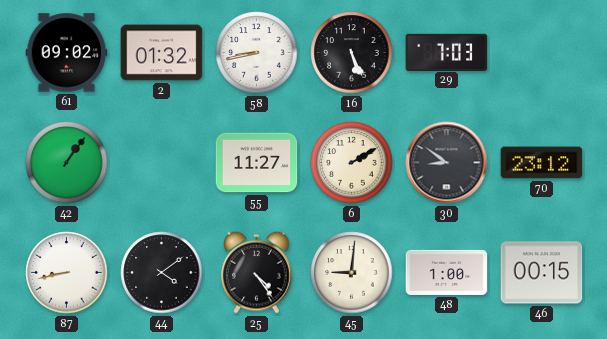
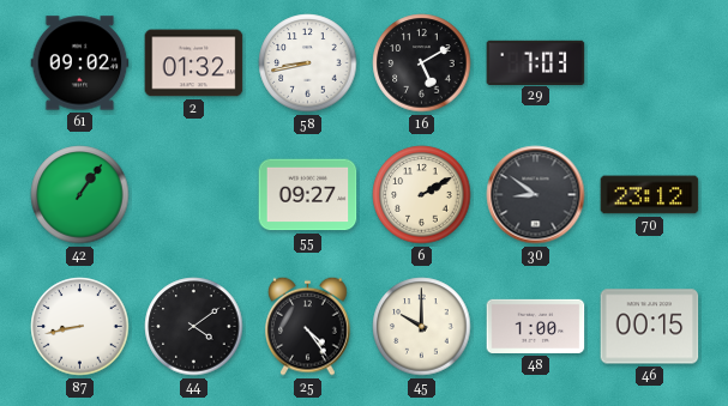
16: 5:26 -> 5:10 (422, 63)
55: 11:27 -> 09:27 (308, 195)
45: 9:01 -> 10:00 (422, 327)
